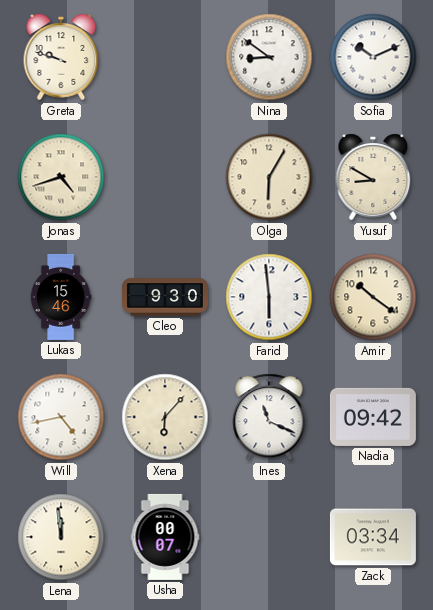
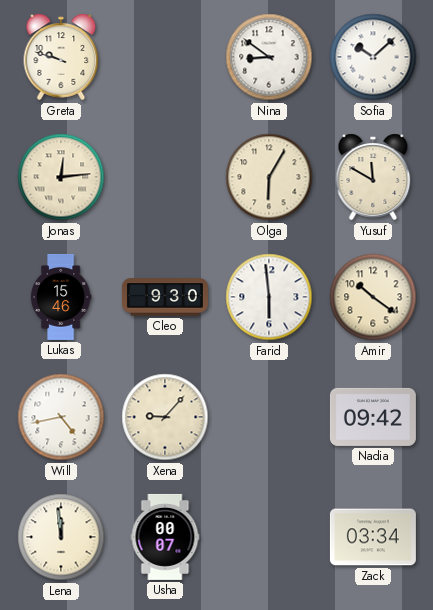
Sofia: 10:11 -> 10:08 (373, 57)
Jonas: 4:42 -> 12:14 (61, 177)
Yusuf: 8:50 -> 11:50 (373, 177)
Xena: 6:07 -> 9:07 (165, 417)
Ines: 11:19 -> none (269, 417)
